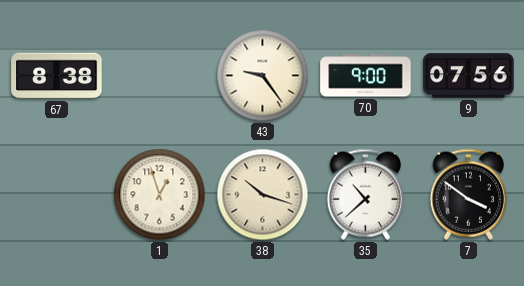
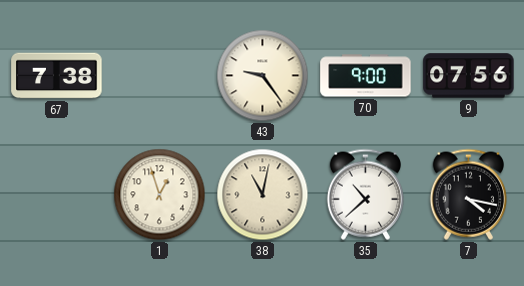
67: 8:38 -> 7:38 (57, 76)
38: 10:18 -> 11:02 (263, 195)
7: 3:51 -> 4:17 (468, 194)
